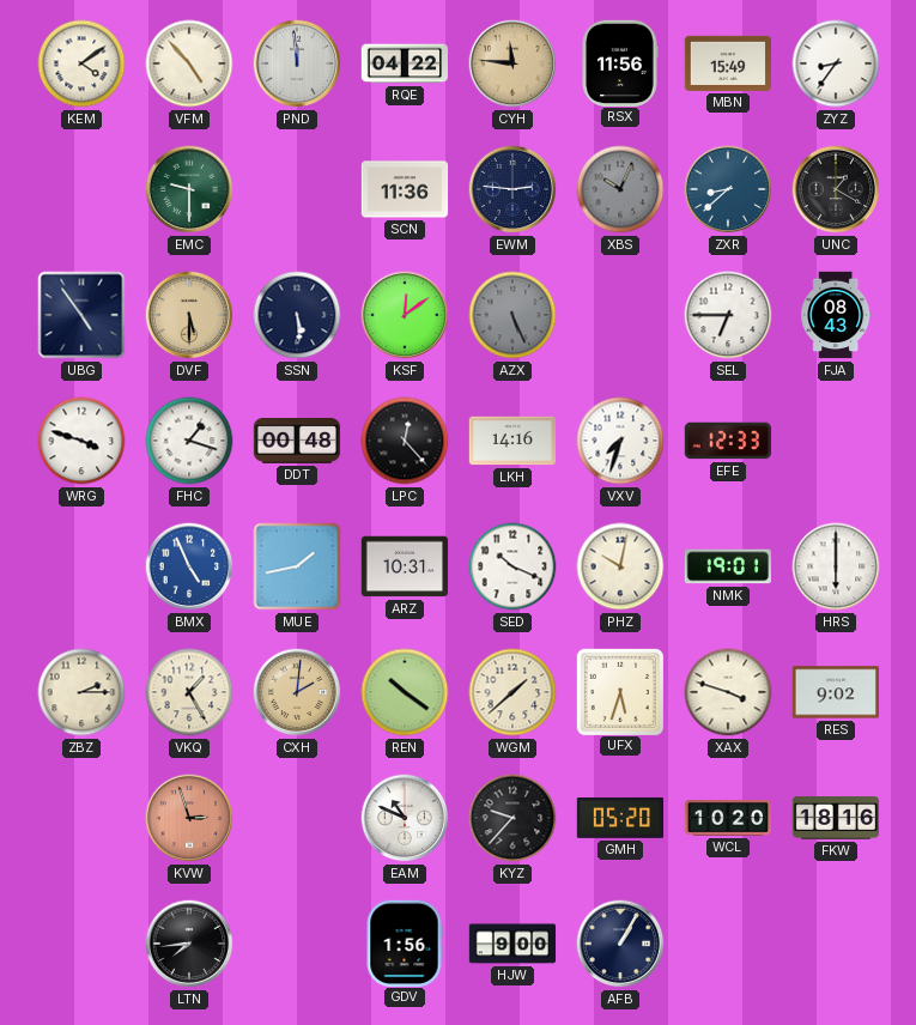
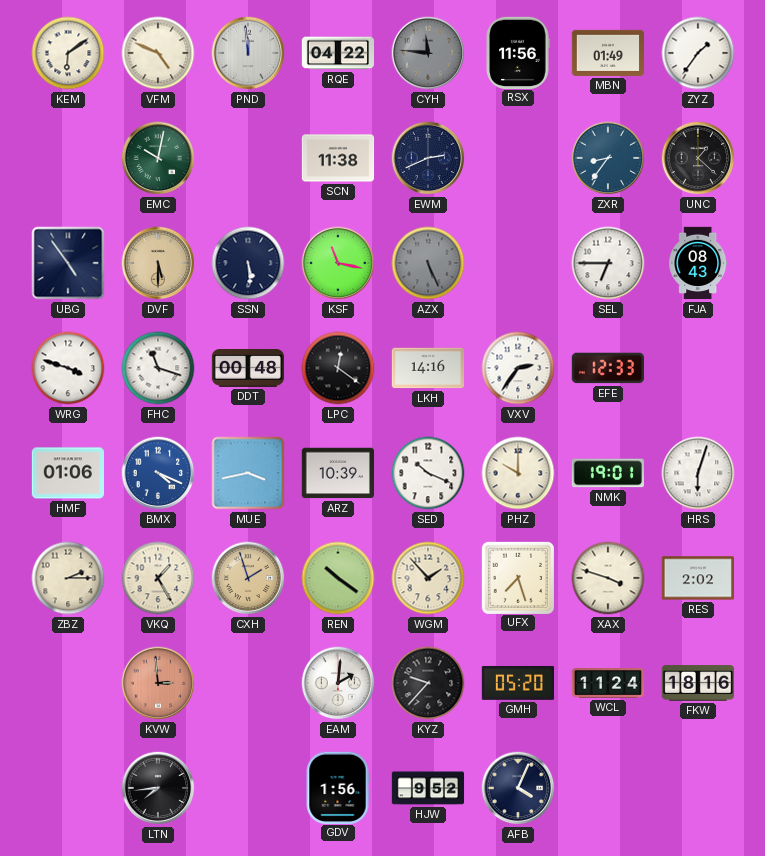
KEM: 4:09 -> 6:09 (68, 53)
VFM: 4:53 -> 4:49 (158, 53)
CYH dial: champagne -> grey (428, 53)
MBN: 15:49 -> 01:49 (607, 53)
ZYZ: 8:36 -> 1:36 (698, 53)
EMC: 9:30 -> 10:02 (158, 158)
SCN: 11:36 -> 11:38 (338, 158)
EWM: 2:46 -> 2:41 (428, 158)
XBS: 10:04 -> none (620, 189)
ZXR: 8:38 -> 8:36 (608, 158)
UNC: 1:20 -> 1:22 (698, 158)
KSF: 12:09 -> 11:17 (338, 263)
FHC: 1:18 -> 11:18 (158, 368)
LPC: 12:23 -> 12:21 (338, 368)
VXV: 7:33 -> 2:36 (518, 368)
HMF: none -> 01:06 (67, 473)
BMX: 4:56 -> 4:19 (158, 473)
MUE: 1:43 -> 3:43 (248, 473)
ARZ: 10:31 -> 10:39 (337, 473)
PHZ: 10:02 -> 10:00 (518, 473)
HRS: 6:00 -> 6:03 (698, 473)
CXH: 2:01 -> 1:57 (248, 578)
WGM: 1:38 -> 1:53 (428, 578)
UFX: 5:33 -> 7:27 (517, 577)
RES: 9:02 -> 2:02 (697, 578)
KVW: 2:57 -> 2:59 (158, 683)
EAM: 10:49 -> 2:01 (338, 683)
WCL: 10:20 -> 11:24 (608, 684)
HJW: 9:00 -> 9:52 (428, 788)
AFB: 1:05 -> 4:04 (518, 788)
